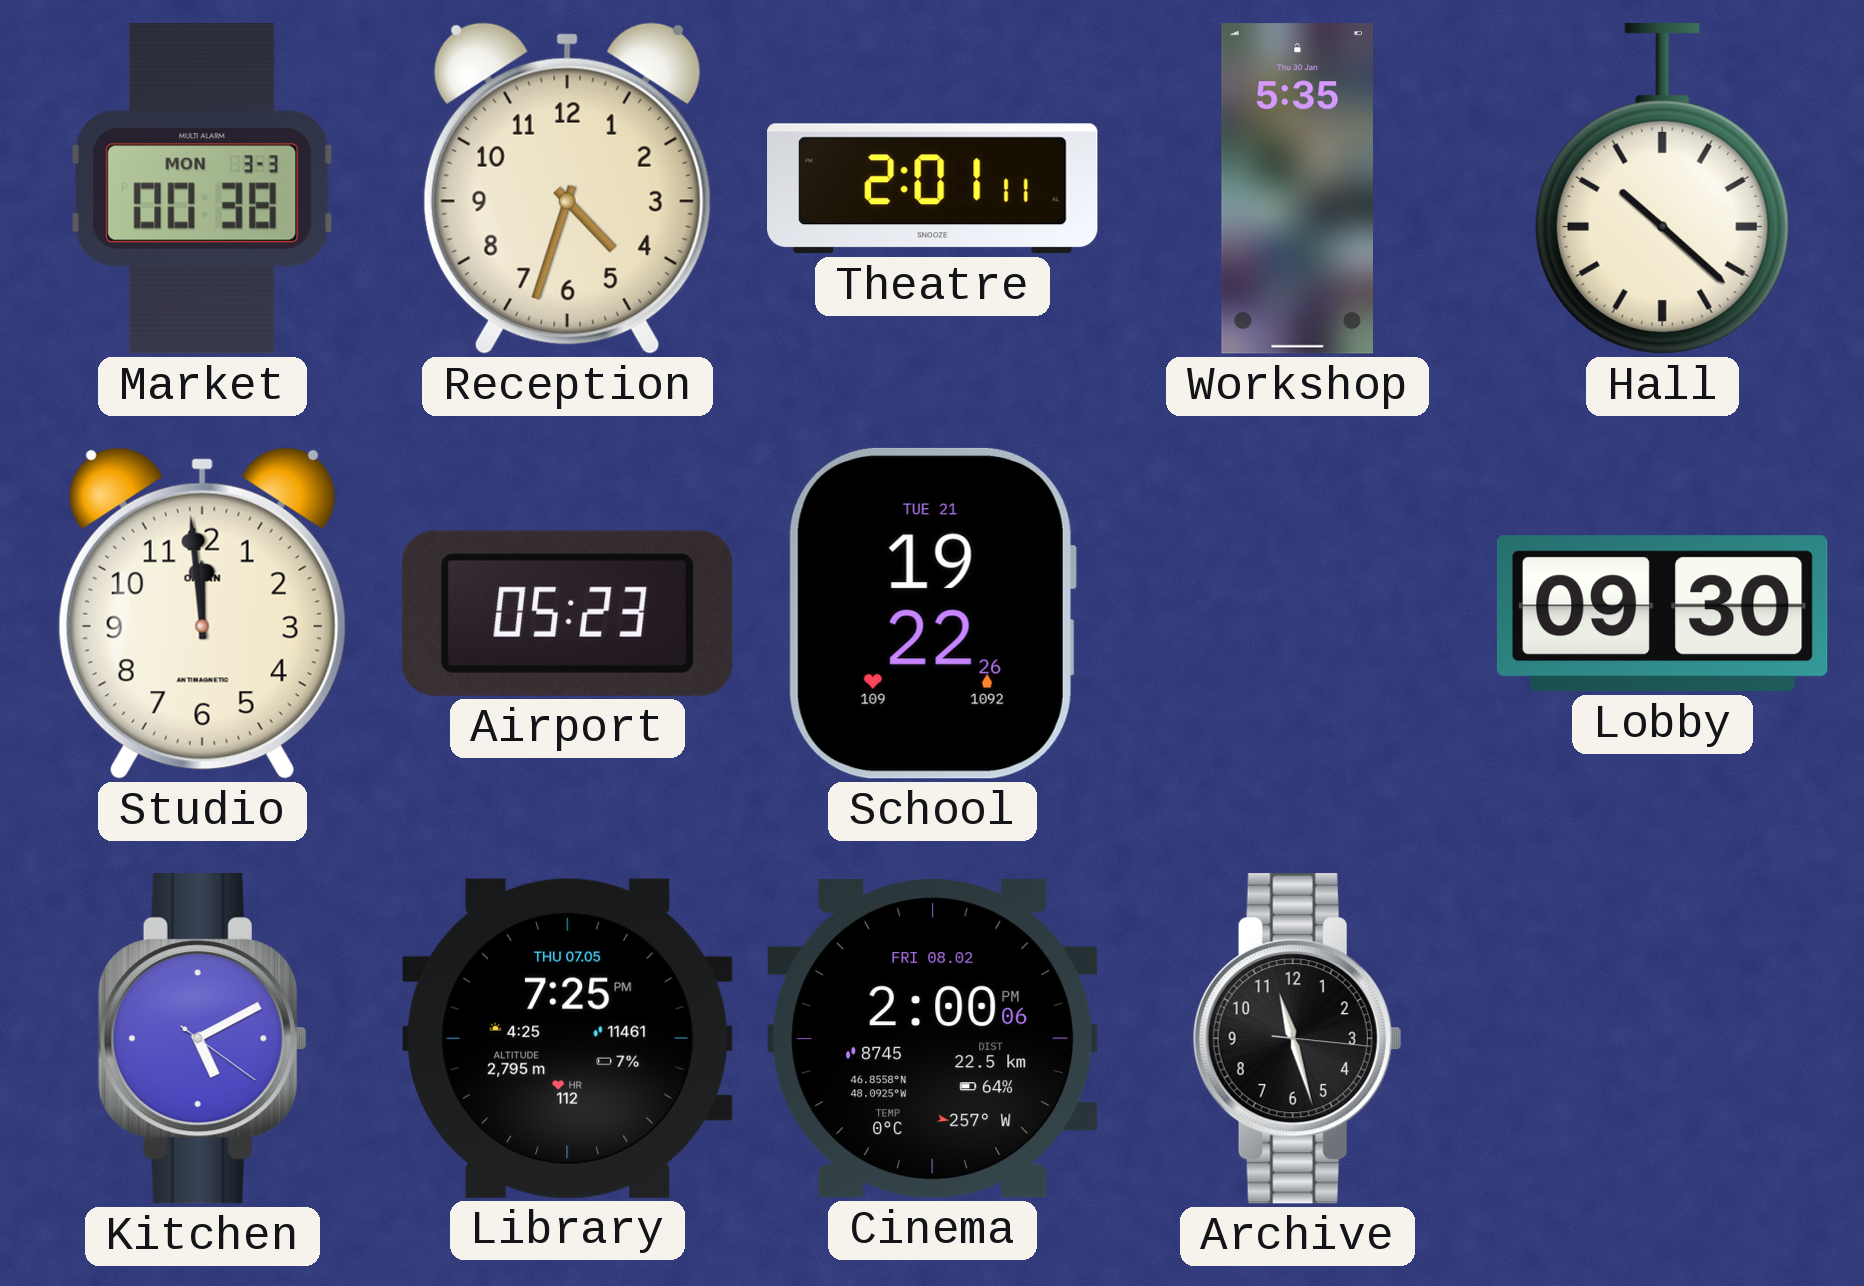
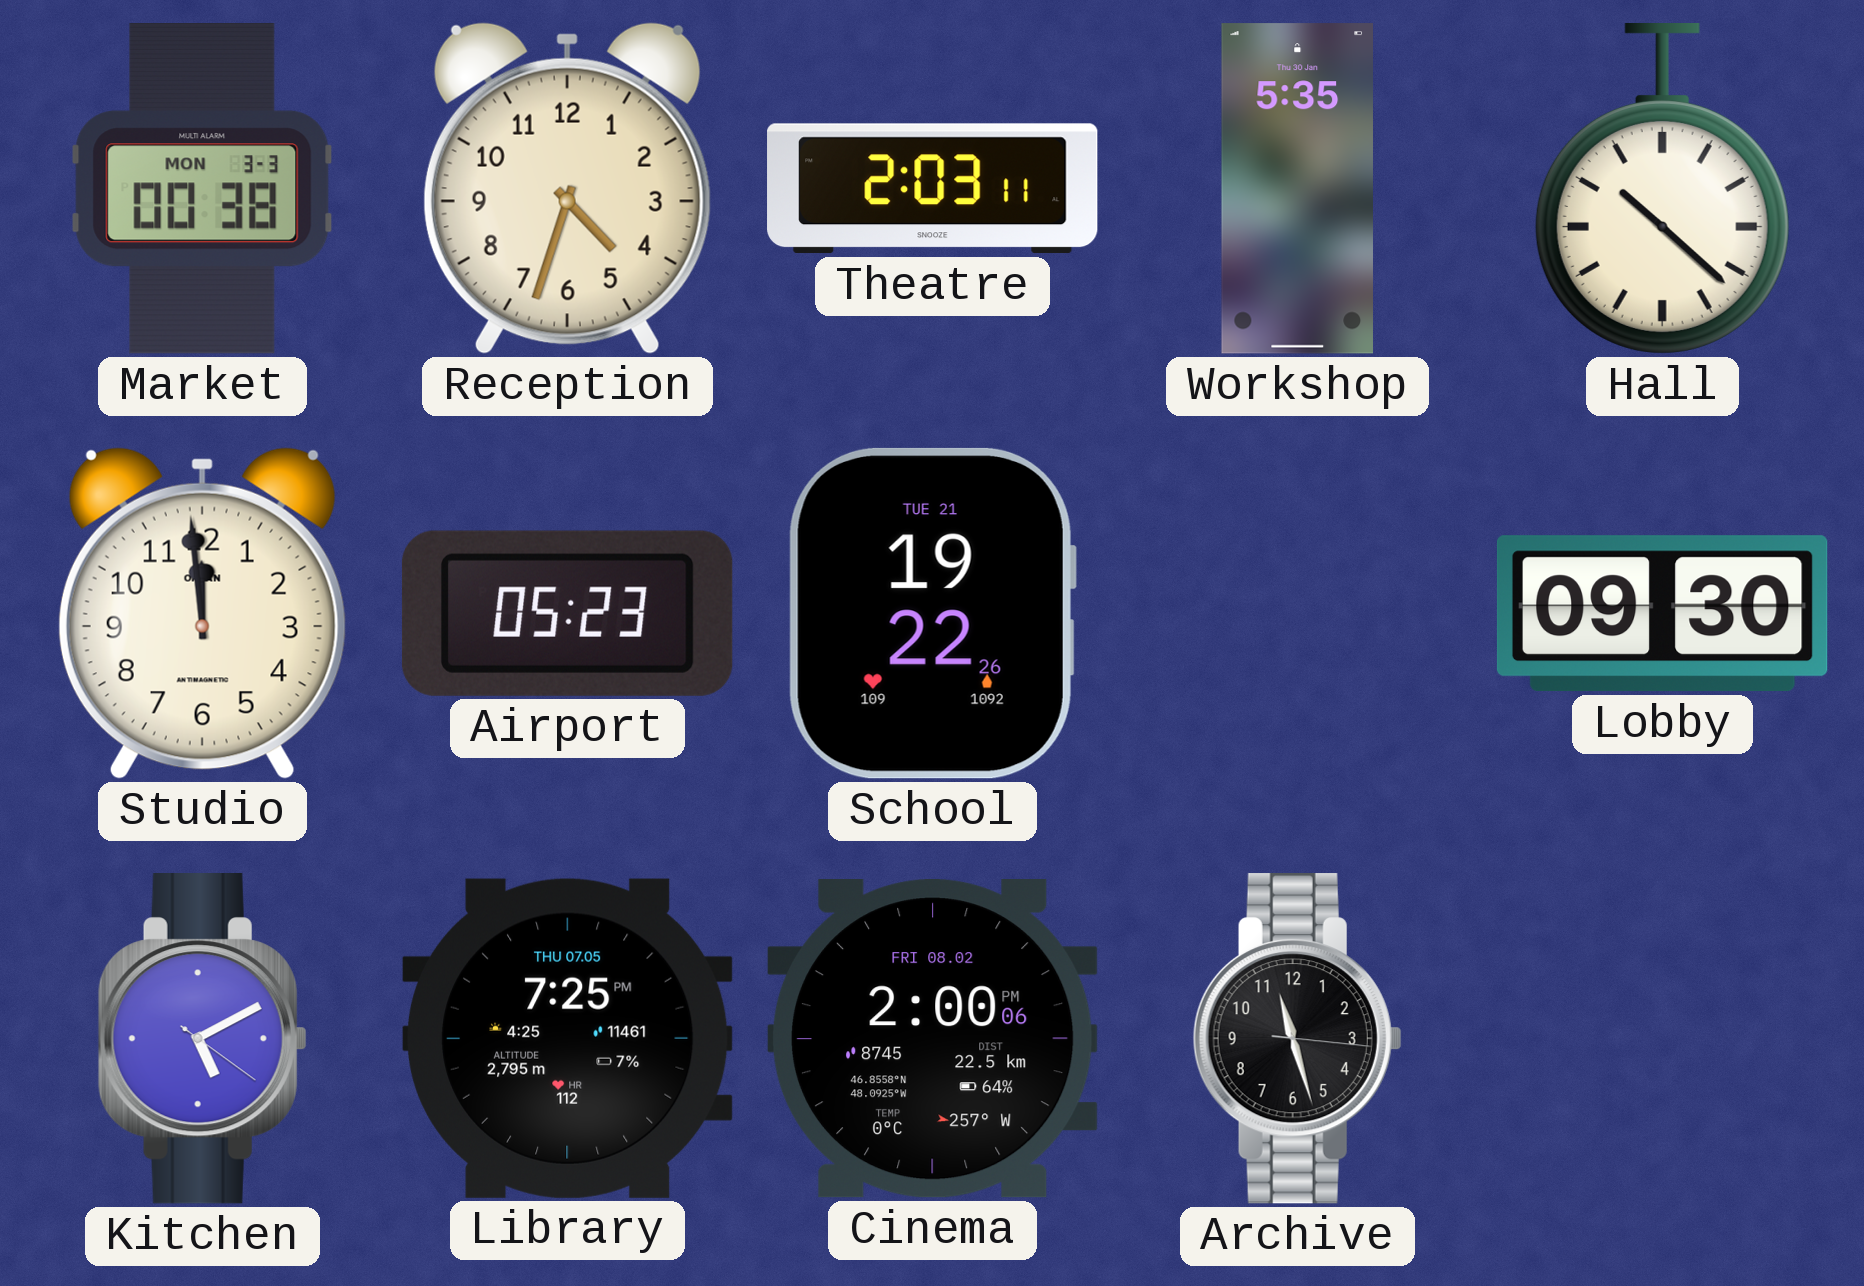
Theatre: 2:01 -> 2:03 (933, 189)
